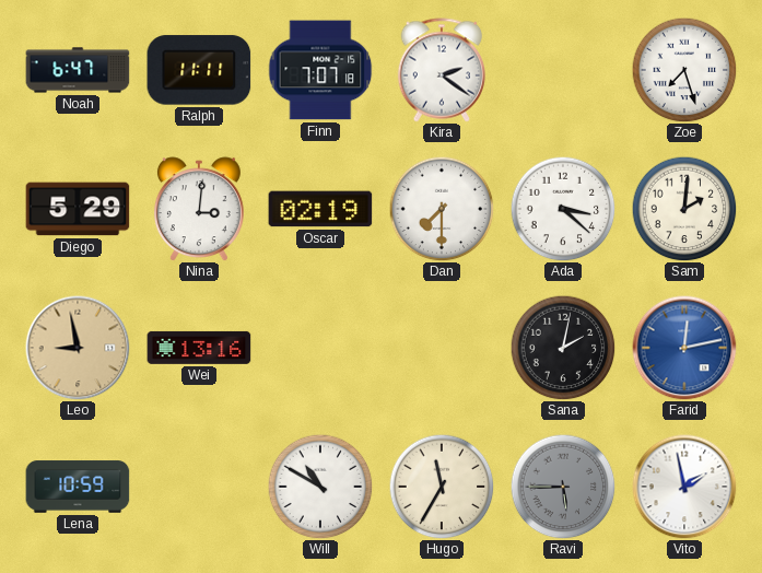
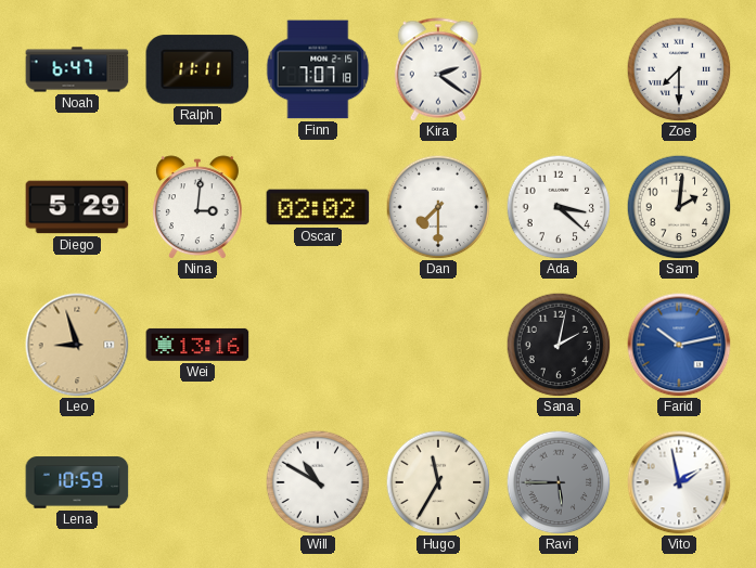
Zoe: 7:27 -> 7:30 (679, 69)
Oscar: 02:19 -> 02:02 (318, 207)
Leo: 8:58 -> 8:57 (77, 345)
Farid: 12:13 -> 10:13 (679, 345)
